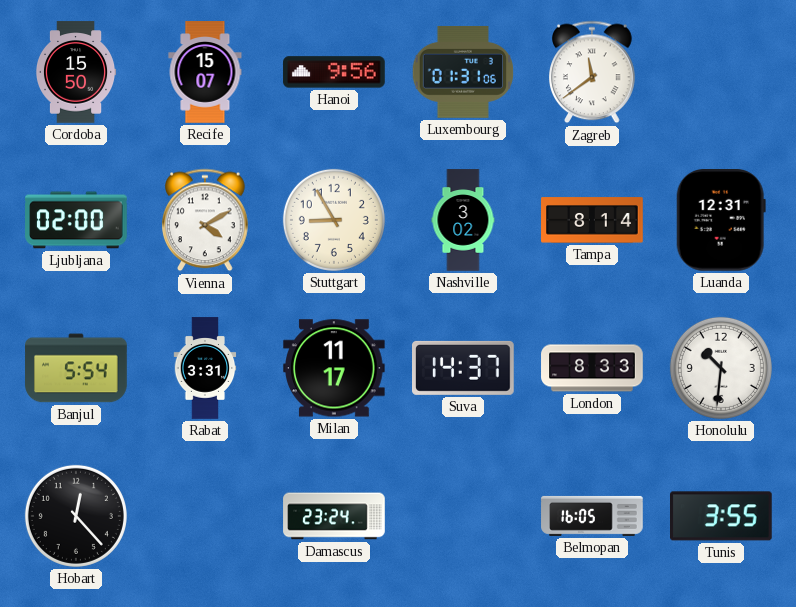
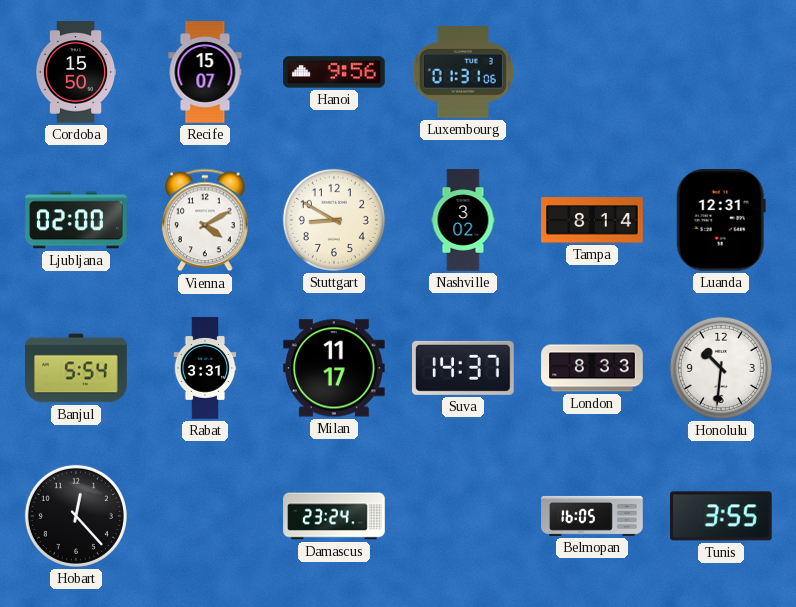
Zagreb: 11:39 -> none (592, 72)
Stuttgart: 8:55 -> 8:50 (334, 220)
